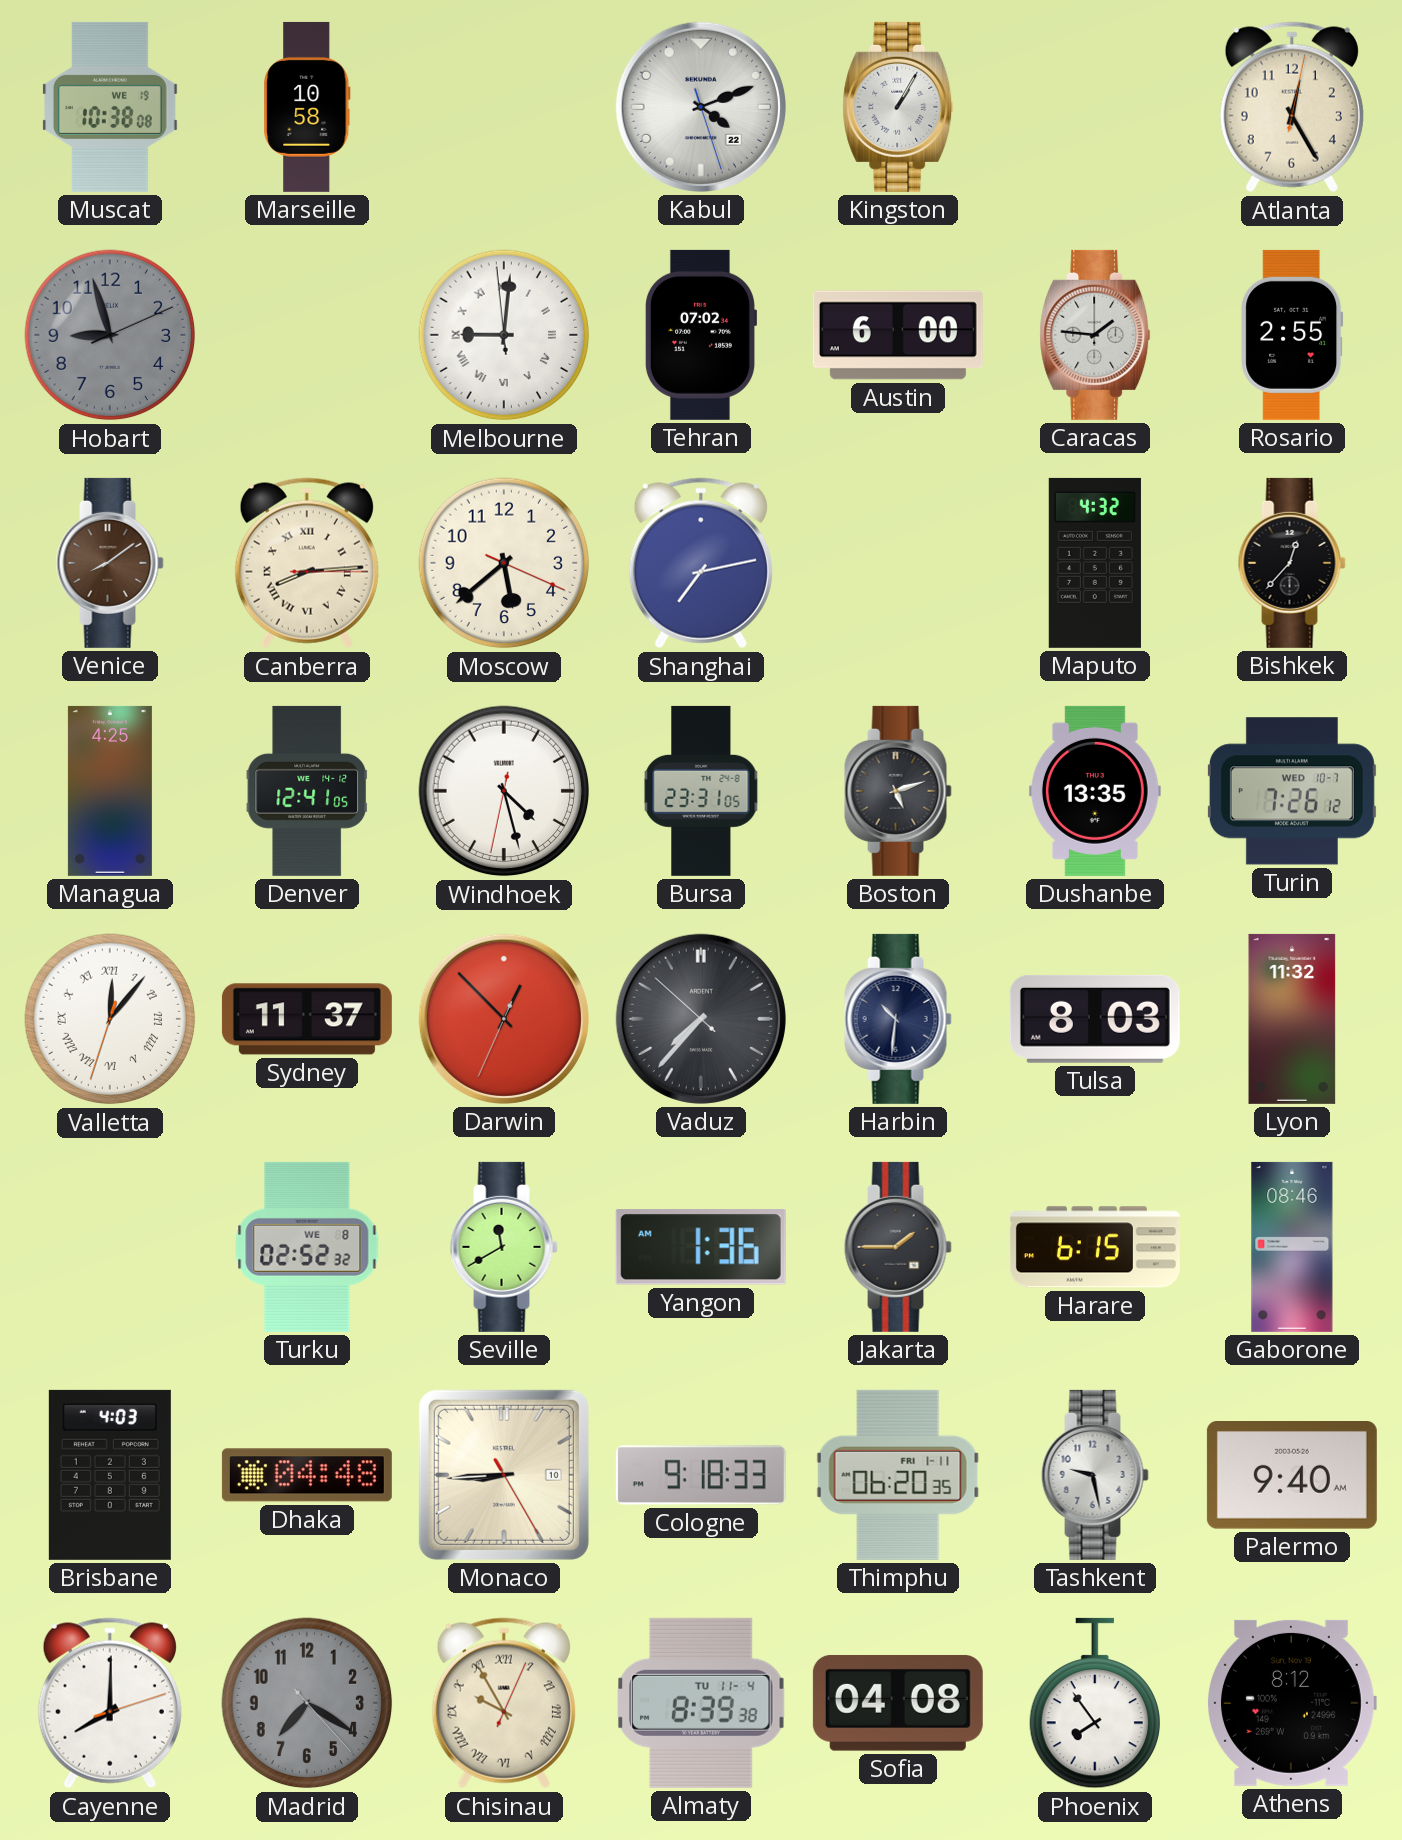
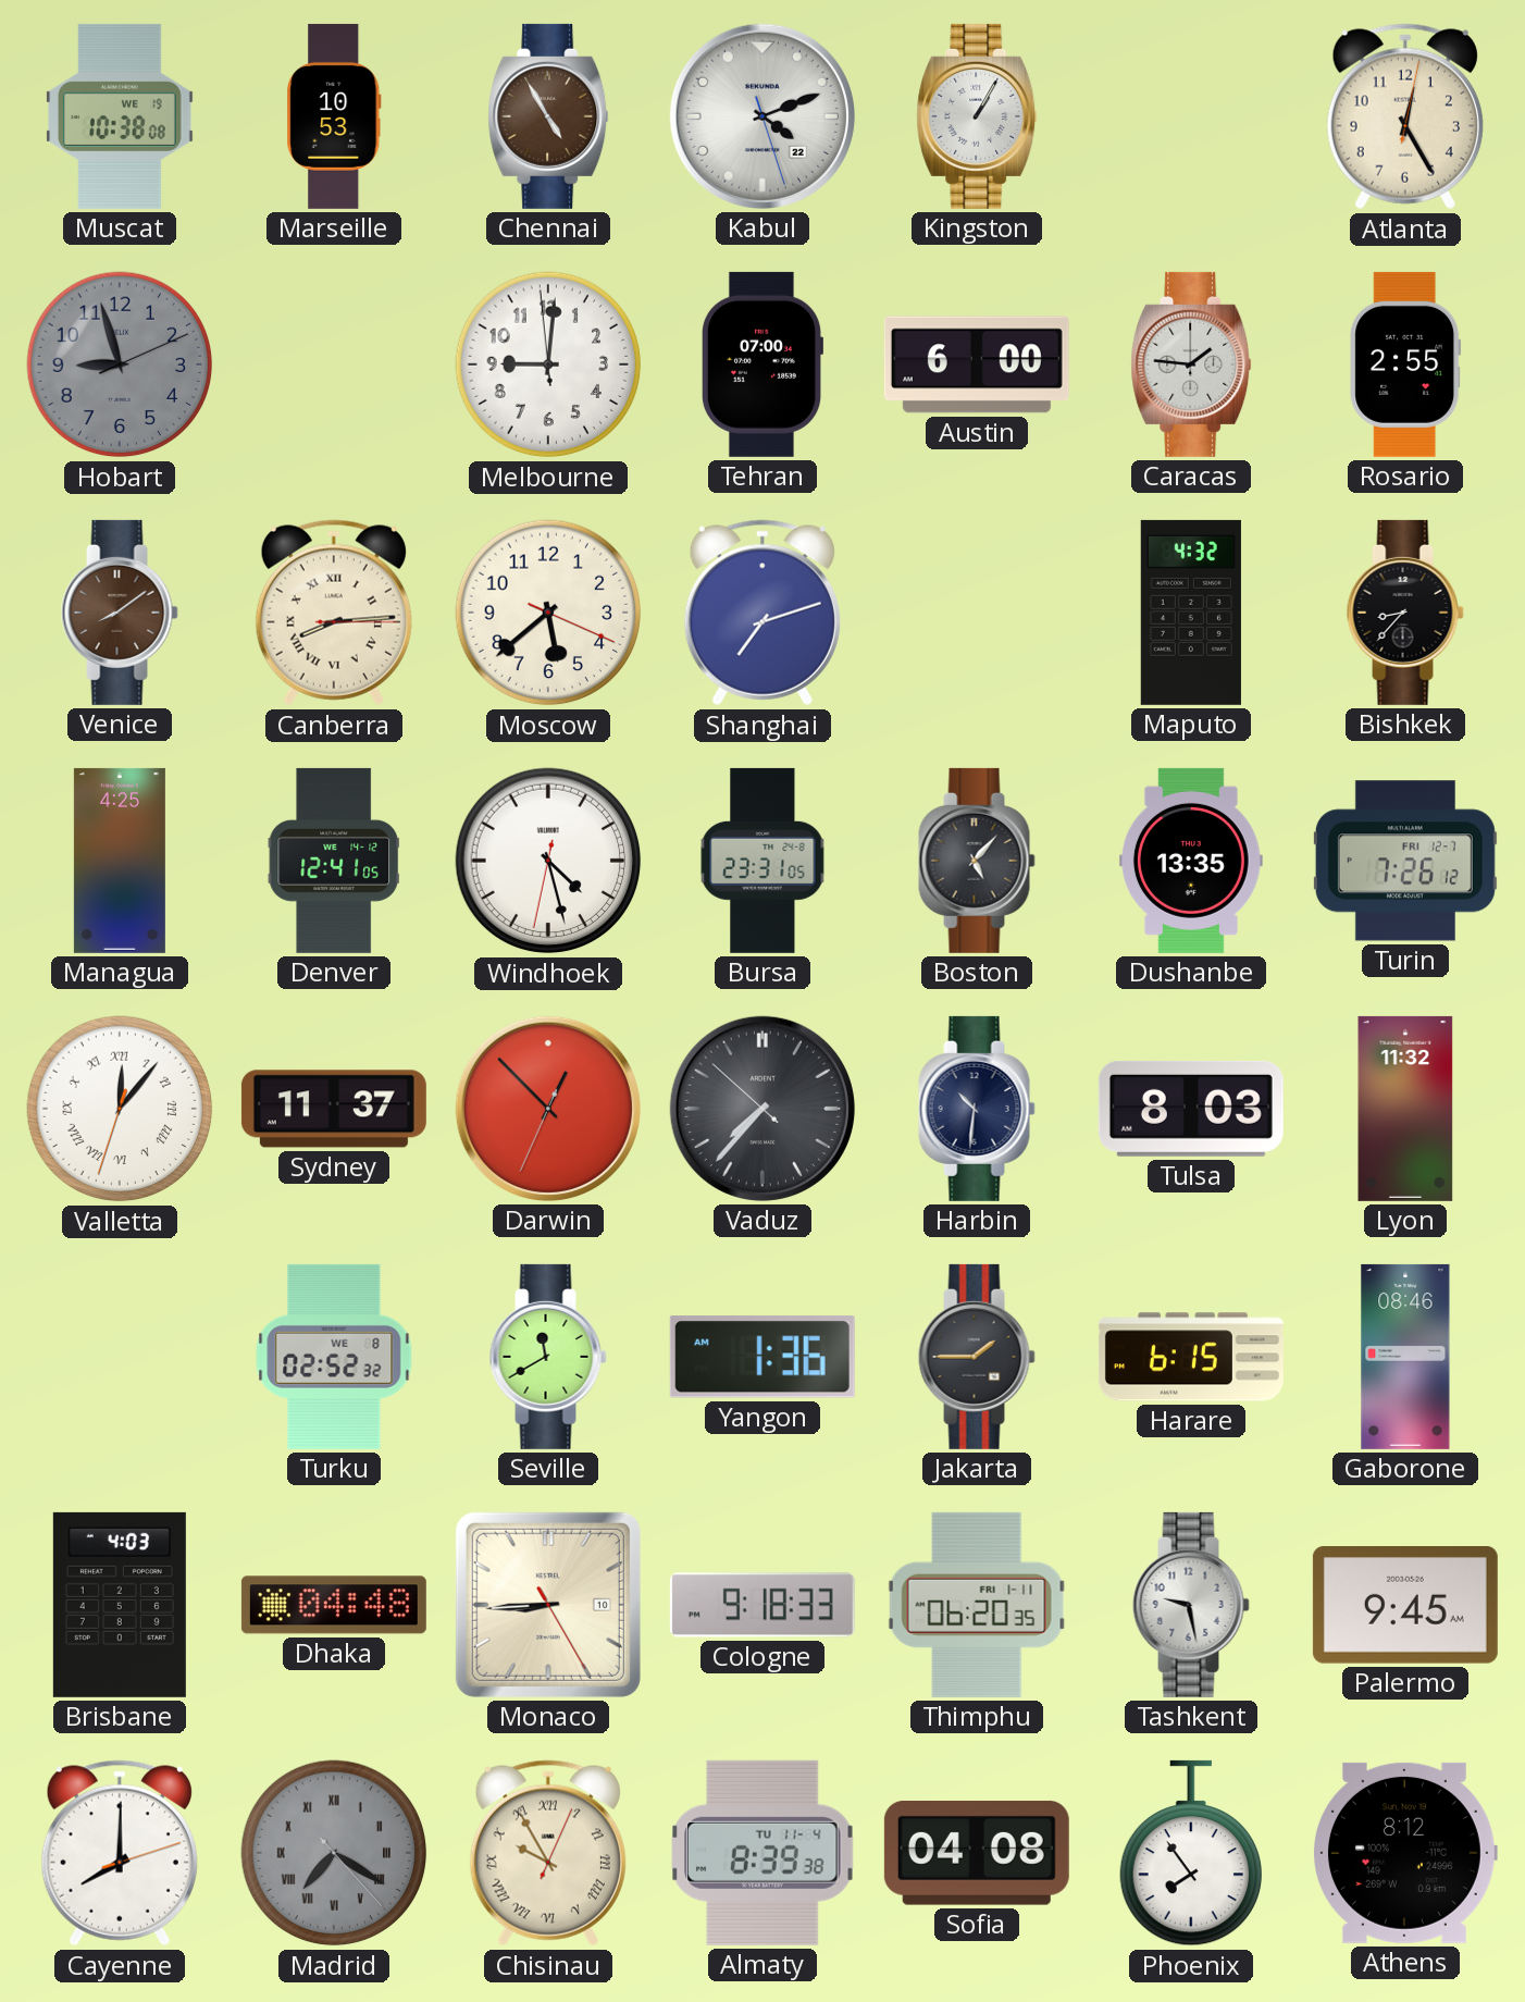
Marseille: 10:58 -> 10:53 (334, 116)
Chennai: none -> 4:55 (548, 116)
Melbourne numerals: Roman -> Arabic (548, 364)
Tehran: 07:02 -> 07:00 (761, 364)
Shanghai: 7:13 -> 7:12 (762, 613)
Bishkek: 12:37 -> 8:37 (1405, 613)
Boston: 5:12 -> 5:07 (977, 861)
Turin date: WED 10-7 -> FRI 12-7 (1405, 861)
Palermo: 9:40 -> 9:45 (1405, 1606)
Madrid numerals: Arabic -> Roman (334, 1853)
